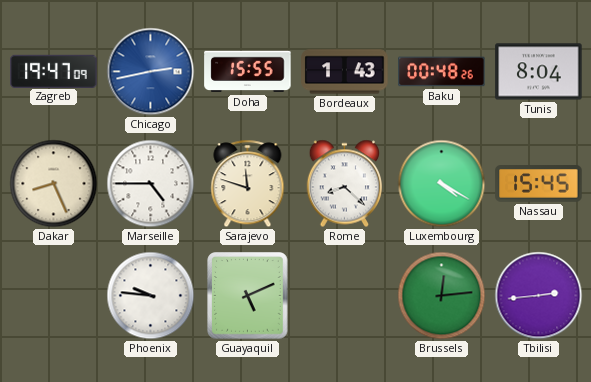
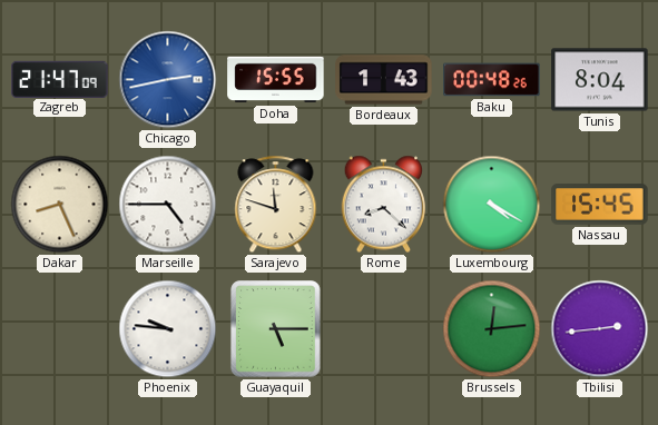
Zagreb: 19:47 -> 21:47 (60, 79)
Guayaquil: 5:11 -> 5:15 (276, 329)
